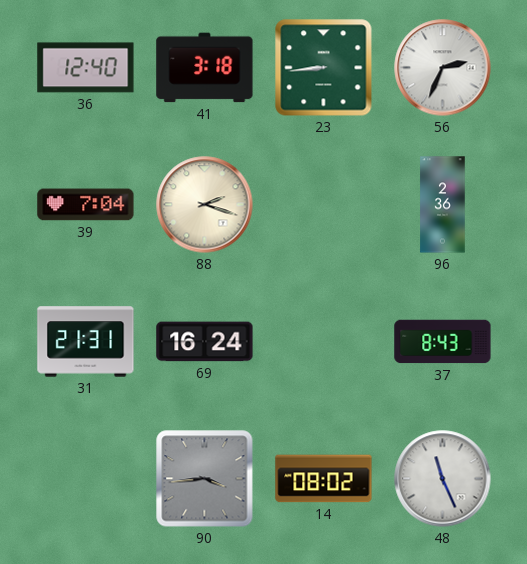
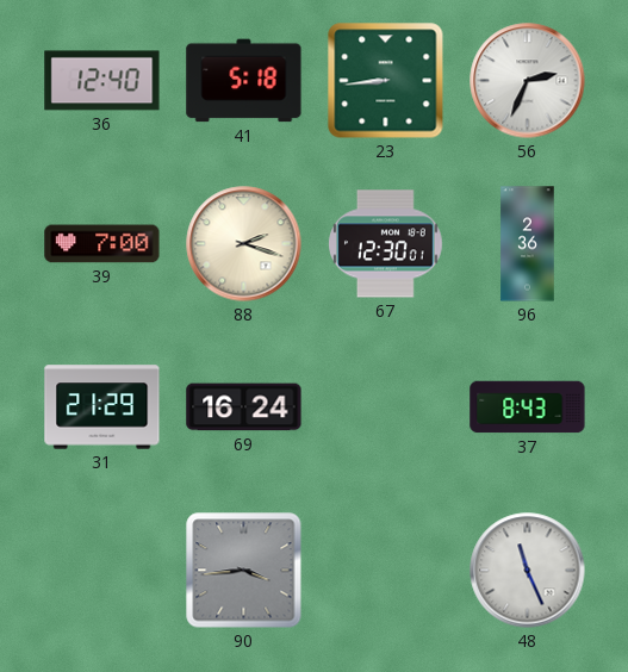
41: 3:18 -> 5:18 (244, 81)
39: 7:04 -> 7:00 (102, 244)
67: none -> 12:30 (386, 244)
31: 21:31 -> 21:29 (102, 407)
14: 08:02 -> none (324, 479)
